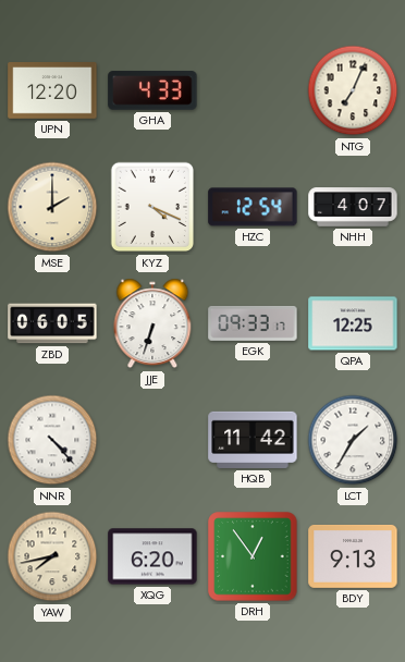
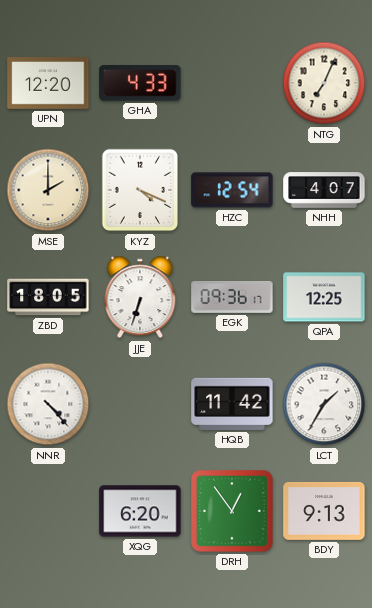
ZBD: 06:05 -> 18:05 (48, 297)
EGK: 09:33 -> 09:36 (232, 298)
YAW: 7:43 -> none (52, 556)
